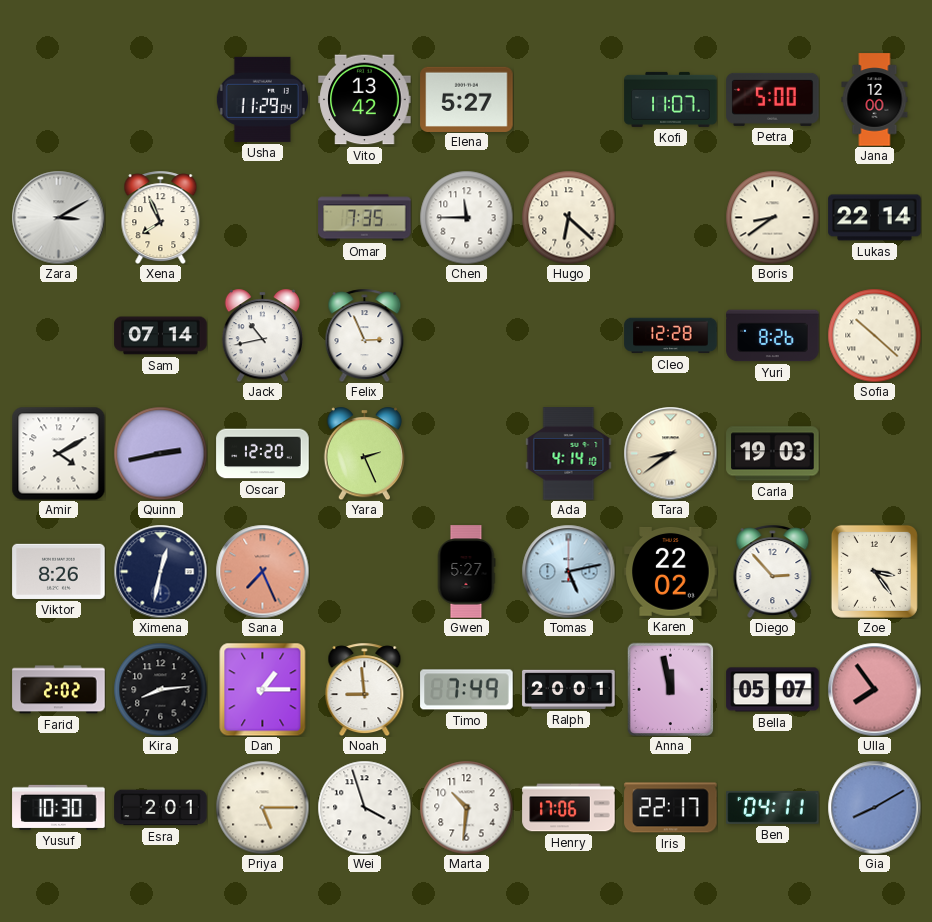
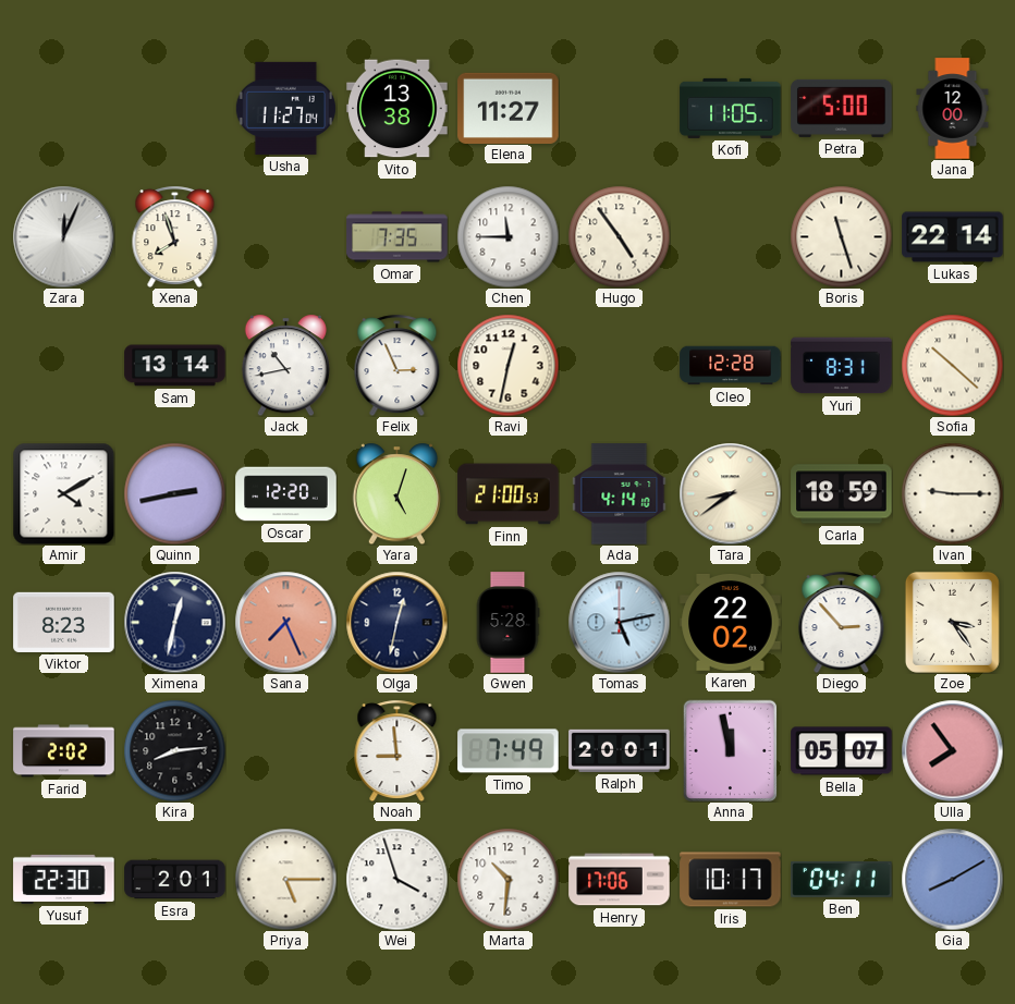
Usha: 11:29 -> 11:27 (285, 108)
Vito: 13:42 -> 13:38 (398, 109)
Elena: 5:27 -> 11:27 (509, 108)
Kofi: 11:07 -> 11:05 (731, 108)
Zara: 3:10 -> 12:04 (63, 236)
Xena: 7:56 -> 7:57 (175, 236)
Hugo: 6:22 -> 4:54 (619, 236)
Boris: 8:39 -> 11:27 (841, 236)
Sam: 07:14 -> 13:14 (175, 366)
Ravi: none -> 12:32 (507, 365)
Yuri: 8:26 -> 8:31 (842, 366)
Yara: 2:26 -> 5:03 (396, 493)
Finn: none -> 21:00 (509, 494)
Carla: 19:03 -> 18:59 (842, 494)
Ivan: none -> 9:15 (952, 493)
Viktor: 8:26 -> 8:23 (64, 622)
Olga: none -> 12:32 (396, 622)
Gwen: 5:27 -> 5:28 (507, 623)
Dan: 1:15 -> none (263, 689)
Yusuf: 10:30 -> 22:30 (64, 879)
Iris: 22:17 -> 10:17 (731, 880)
